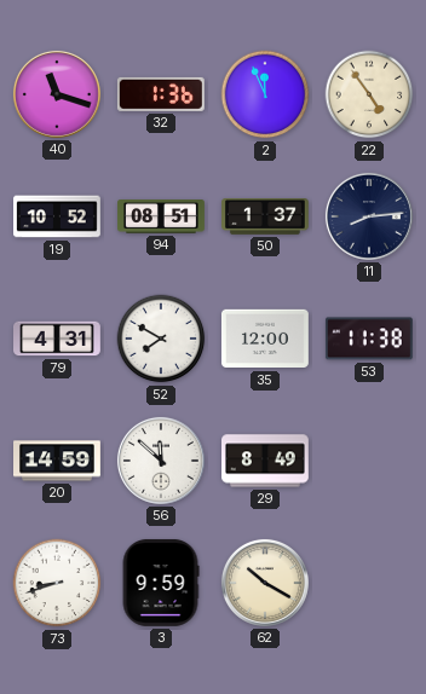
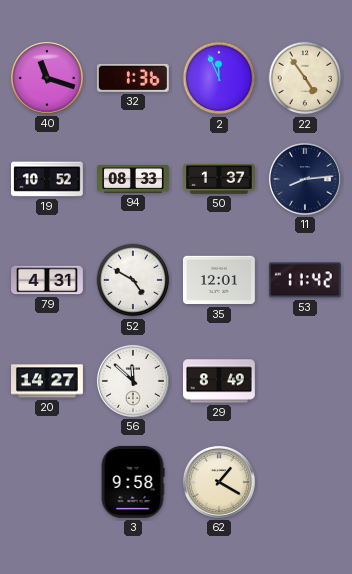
94: 08:51 -> 08:33 (134, 179)
52: 7:50 -> 4:50 (133, 280)
35: 12:00 -> 12:01 (219, 280)
53: 11:38 -> 11:42 (305, 280)
20: 14:59 -> 14:27 (48, 381)
73: 8:42 -> none (57, 583)
3: 9:59 -> 9:58 (133, 482)
62: 10:20 -> 1:20 (219, 482)
